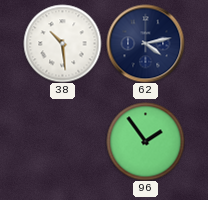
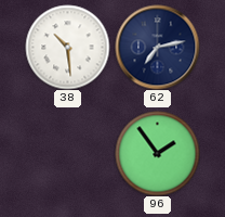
62: 4:13 -> 7:13 (157, 47)
